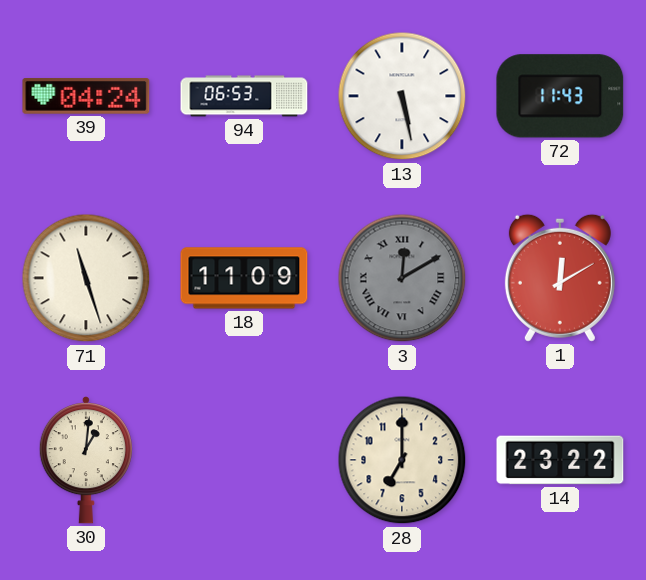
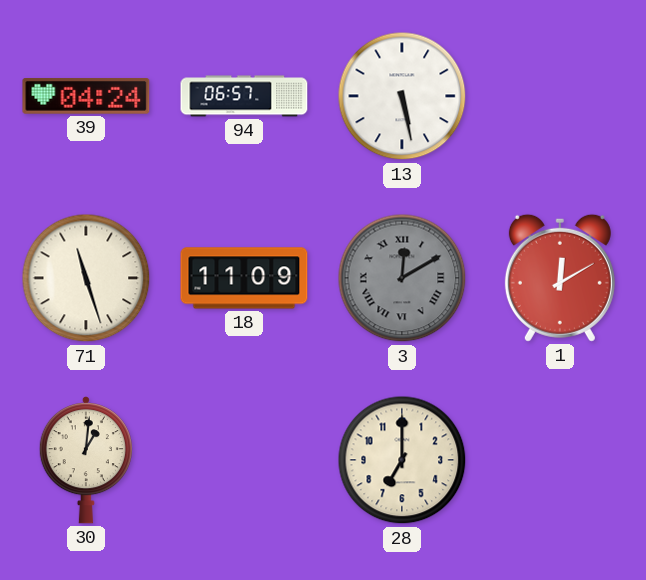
94: 06:53 -> 06:57 (244, 96)
72: 11:43 -> none (560, 96)
14: 23:22 -> none (560, 460)
